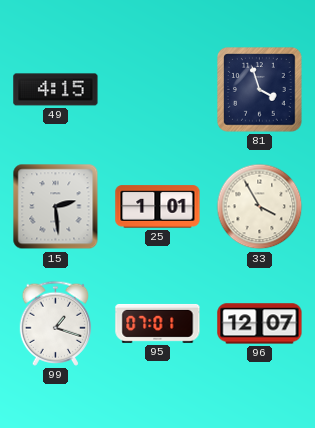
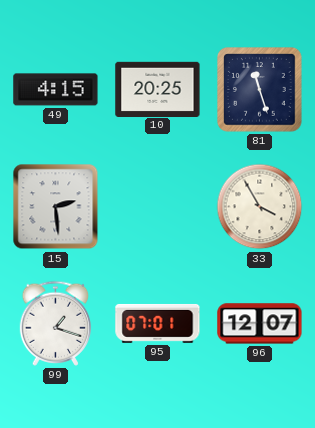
10: none -> 20:25 (158, 89)
81: 3:57 -> 11:27 (260, 90)
25: 1:01 -> none (158, 207)
